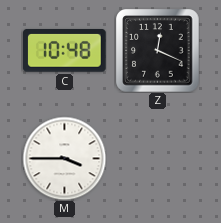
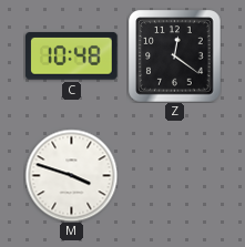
Z: 12:19 -> 12:21 (174, 55)
M: 3:45 -> 3:48 (71, 175)
